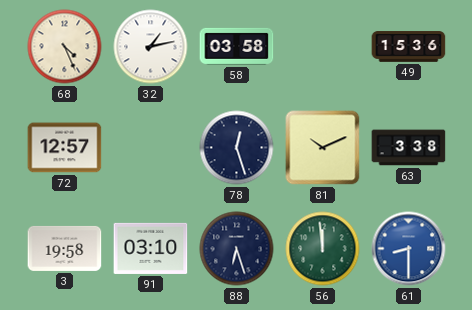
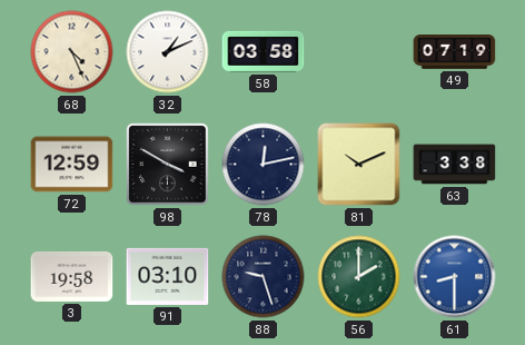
32: 1:13 -> 1:11 (168, 52)
49: 15:36 -> 07:19 (455, 52)
72: 12:57 -> 12:59 (72, 165)
98: none -> 3:50 (168, 165)
78: 12:27 -> 12:13 (264, 165)
88: 6:27 -> 9:27 (264, 277)
56: 11:59 -> 2:00 (359, 277)
